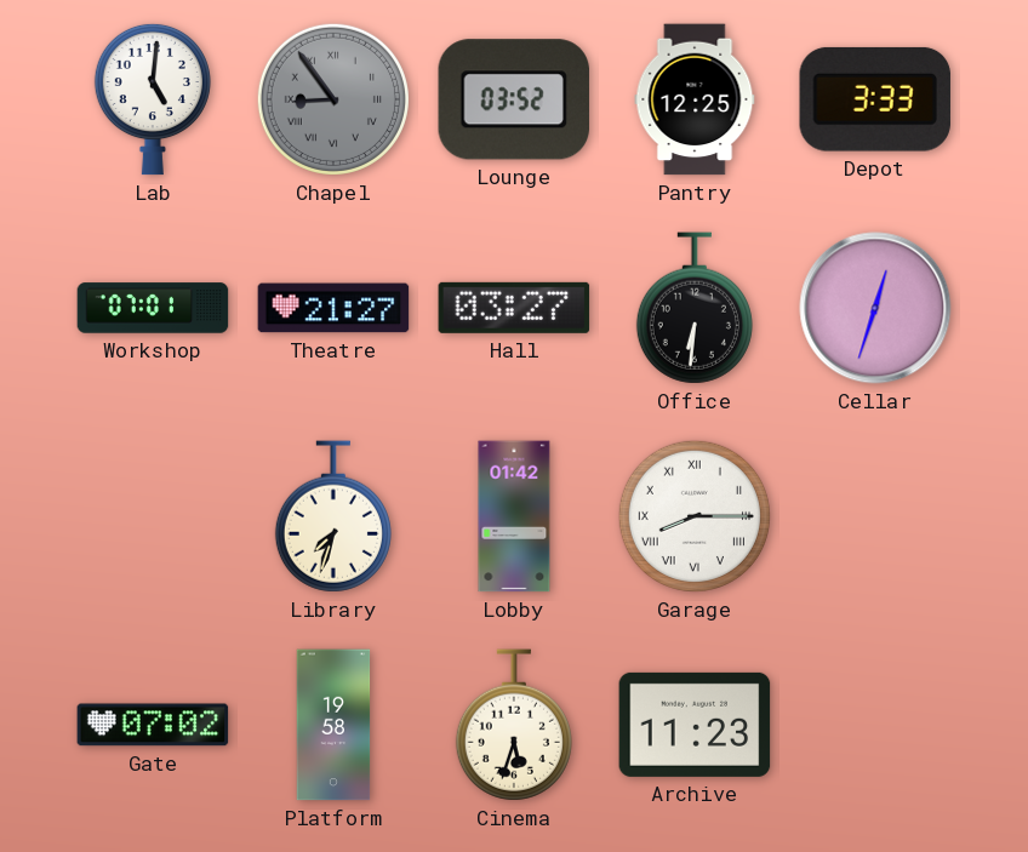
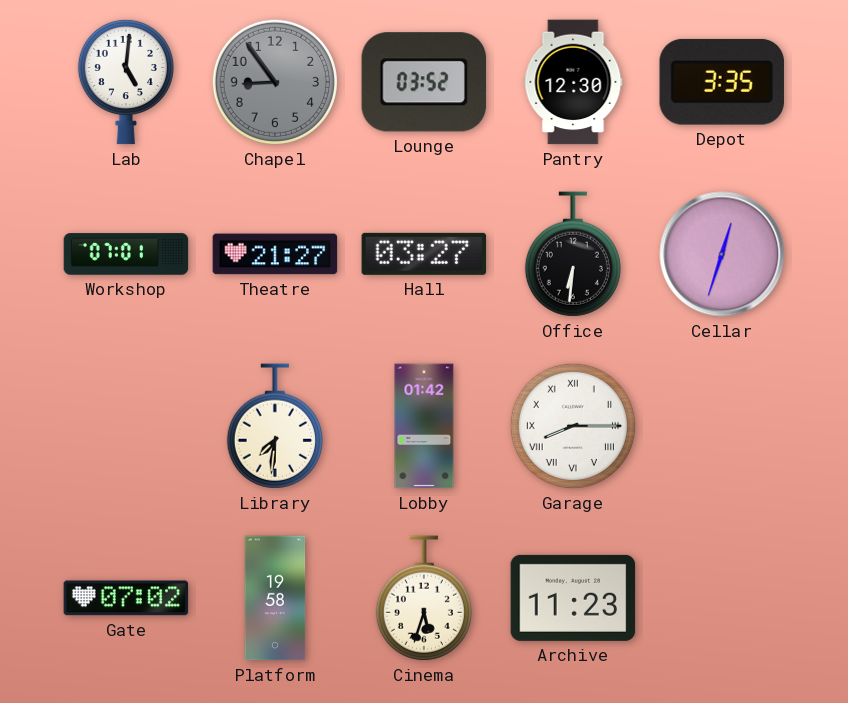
Chapel numerals: Roman -> Arabic (275, 82)
Pantry: 12:25 -> 12:30 (573, 82)
Depot: 3:33 -> 3:35 (722, 82)
Library: 7:33 -> 7:31 (275, 426)
